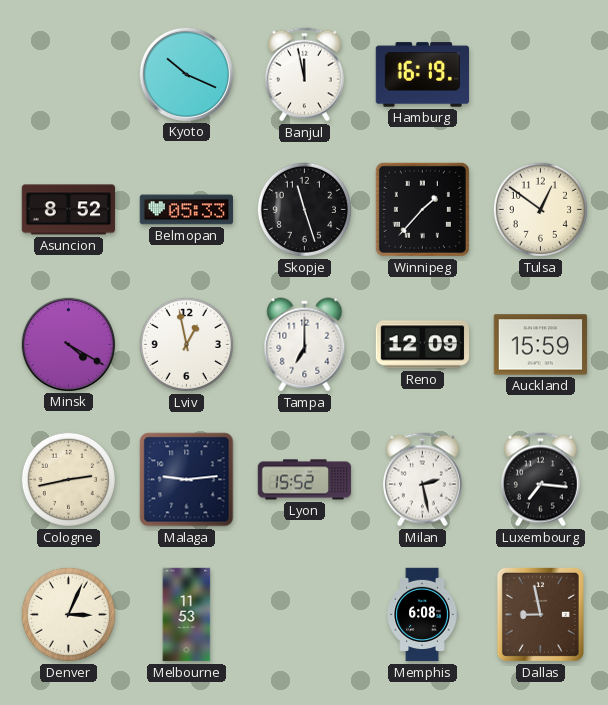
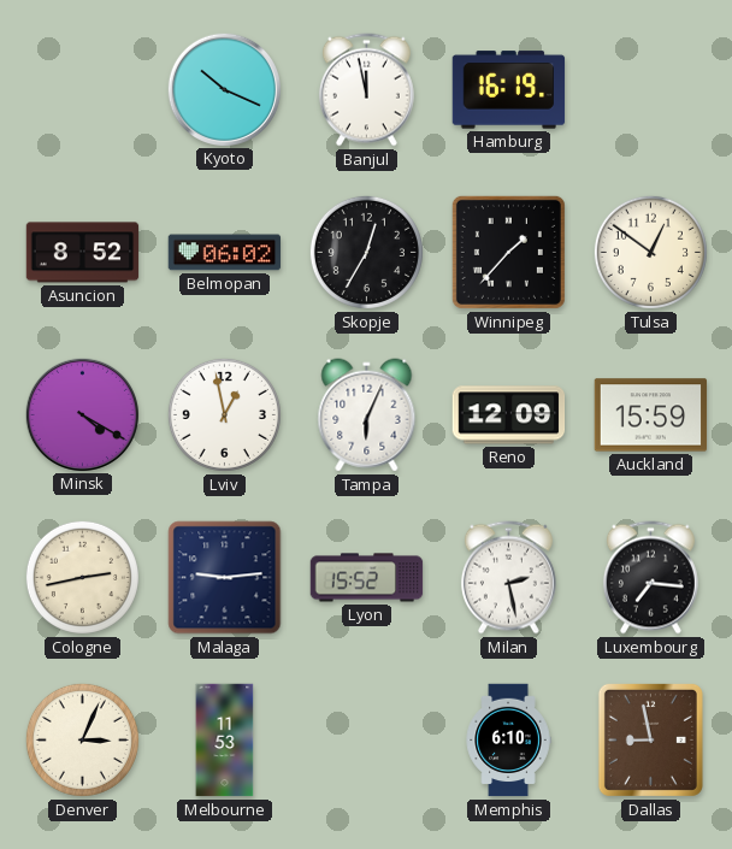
Belmopan: 05:33 -> 06:02 (225, 253)
Skopje: 11:27 -> 12:35 (366, 252)
Tampa: 7:00 -> 6:04 (367, 415)
Memphis: 6:08 -> 6:10 (508, 741)
